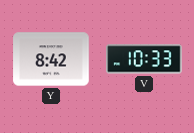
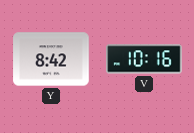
V: 10:33 -> 10:16 (144, 59)
